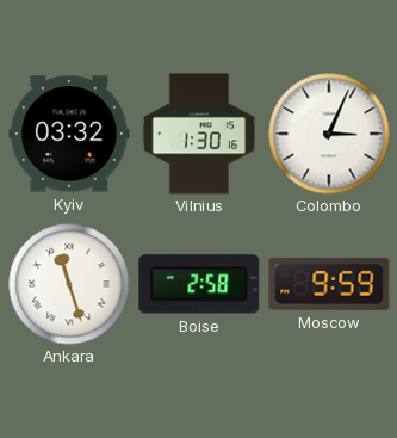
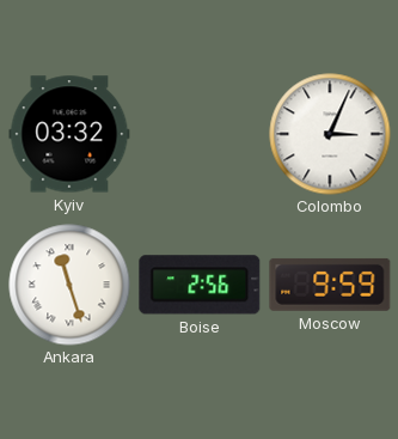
Vilnius: 1:30 -> none (199, 134)
Boise: 2:58 -> 2:56 (200, 285)
